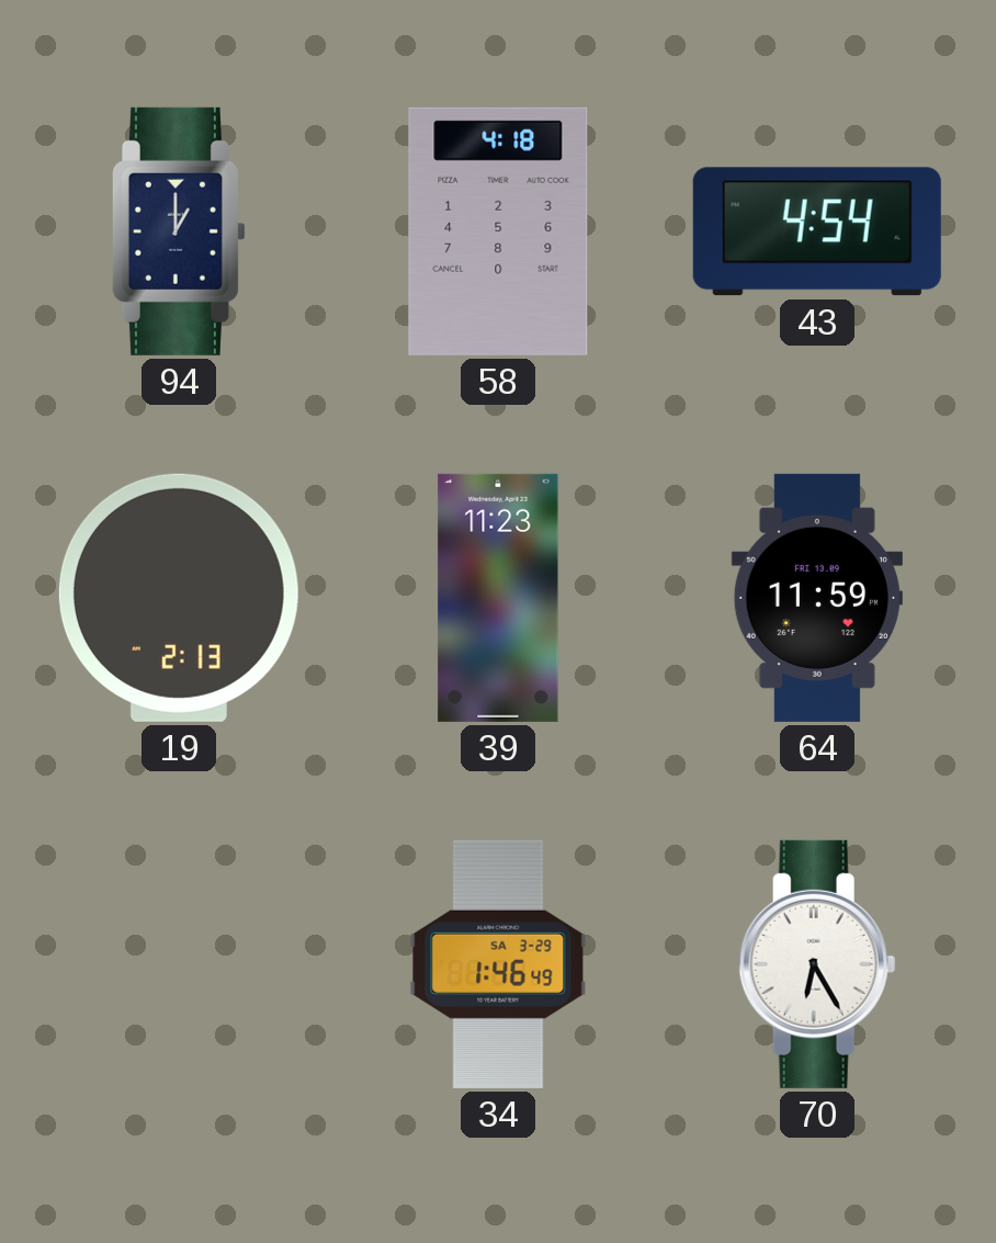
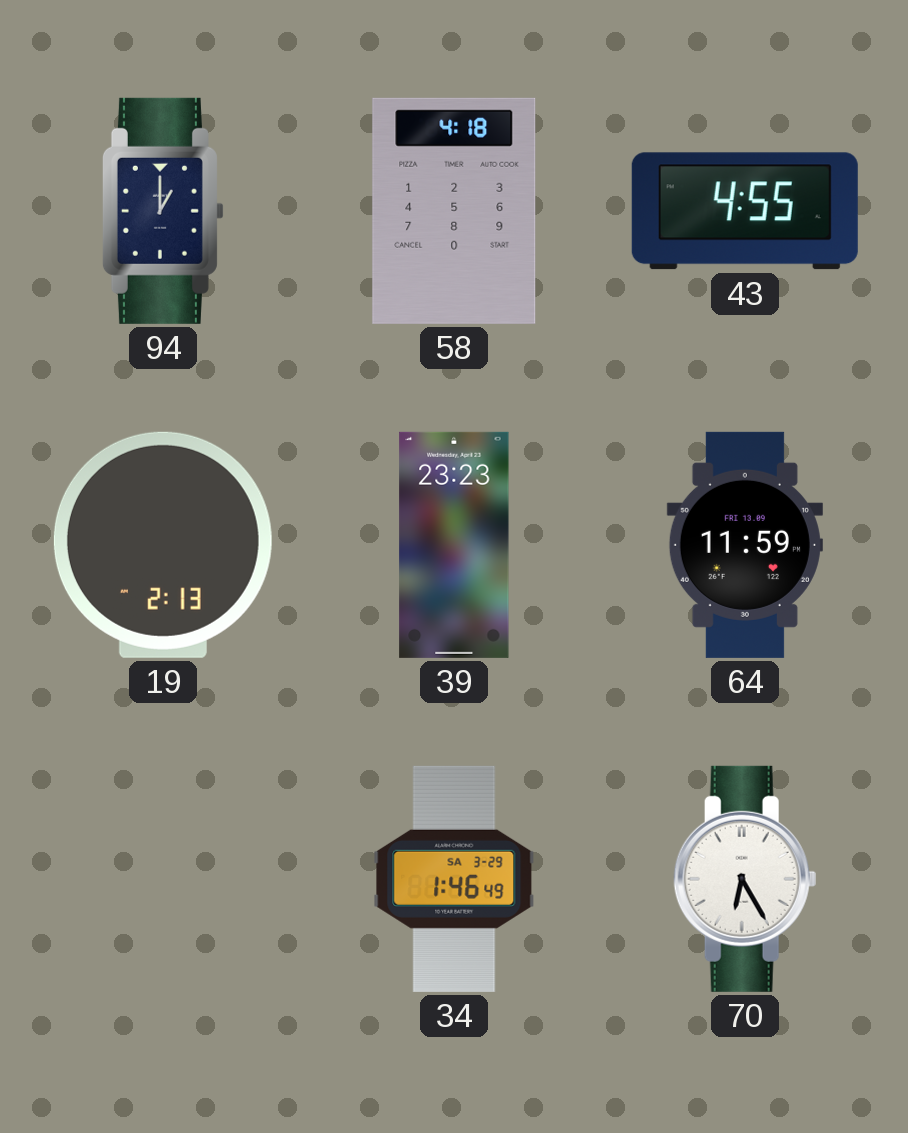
43: 4:54 -> 4:55 (745, 211)
39: 11:23 -> 23:23 (454, 545)
